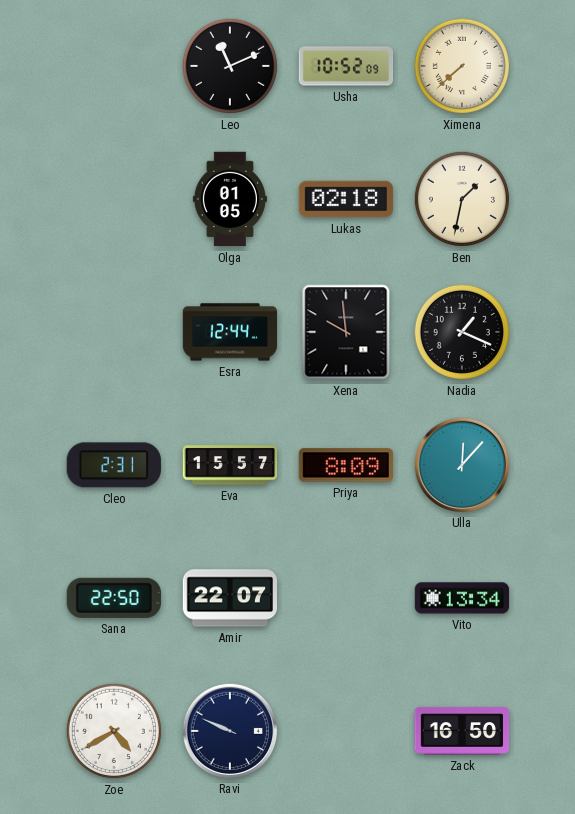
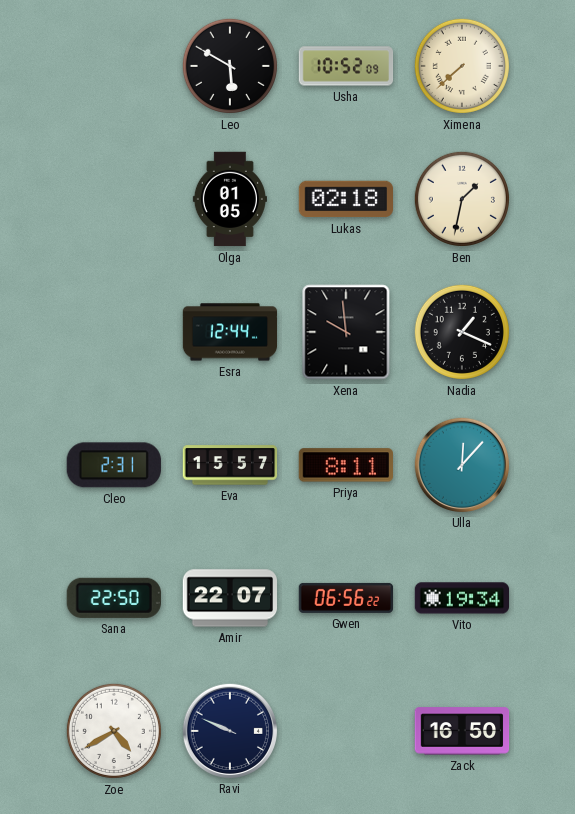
Leo: 11:11 -> 5:50 (230, 66)
Priya: 8:09 -> 8:11 (346, 465)
Gwen: none -> 06:56 (346, 598)
Vito: 13:34 -> 19:34 (462, 598)
